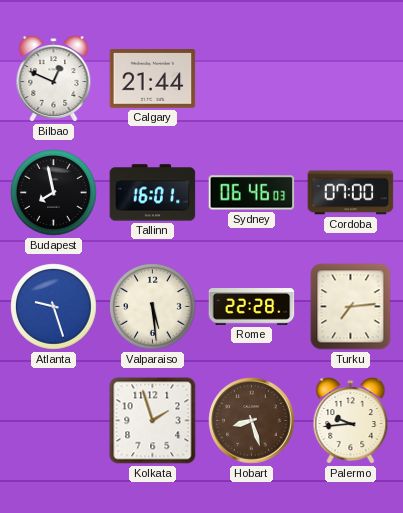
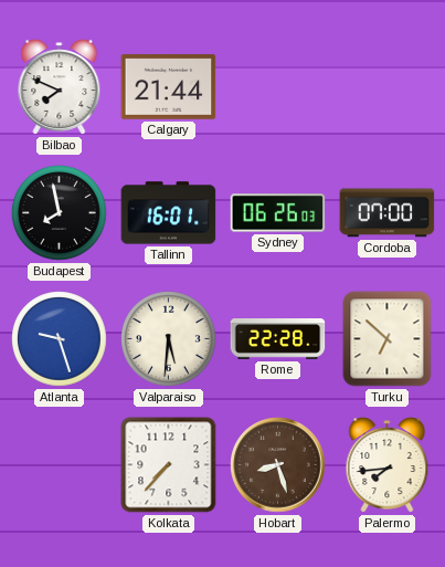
Bilbao: 12:49 -> 7:49 (60, 87)
Sydney: 06:46 -> 06:26 (278, 213)
Valparaiso: 5:29 -> 5:31 (169, 339)
Turku: 7:14 -> 6:52 (388, 339)
Kolkata: 1:57 -> 7:37 (169, 465)
Palermo: 9:44 -> 7:44 (388, 465)
